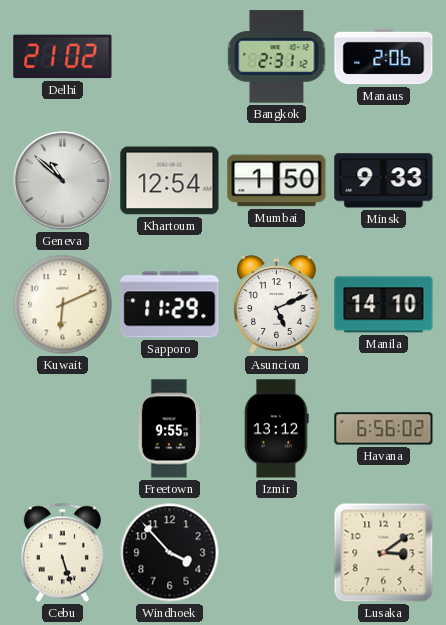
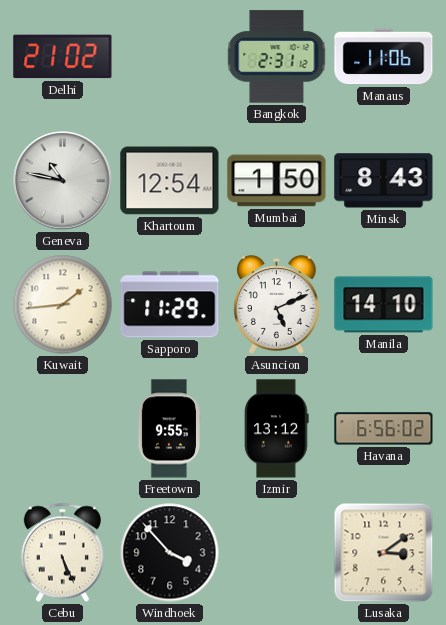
Manaus: 2:06 -> 11:06 (384, 57)
Geneva: 10:52 -> 10:47 (63, 181)
Minsk: 9:33 -> 8:43 (384, 181)
Kuwait: 6:11 -> 1:44 (63, 305)
Cebu: 5:27 -> 5:26 (62, 553)
